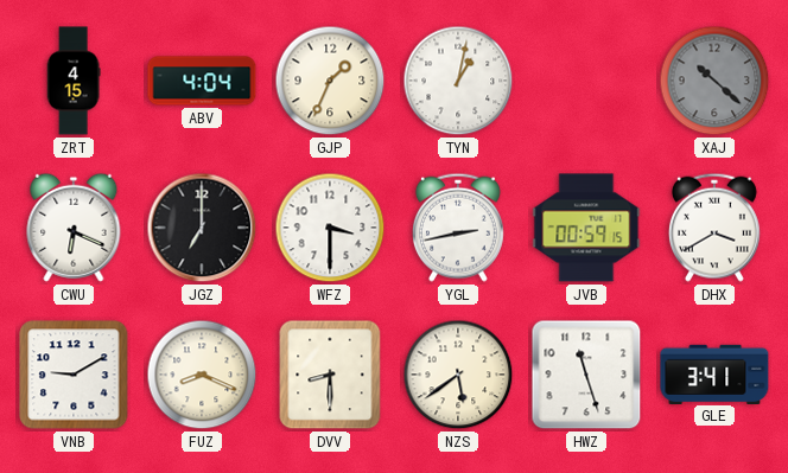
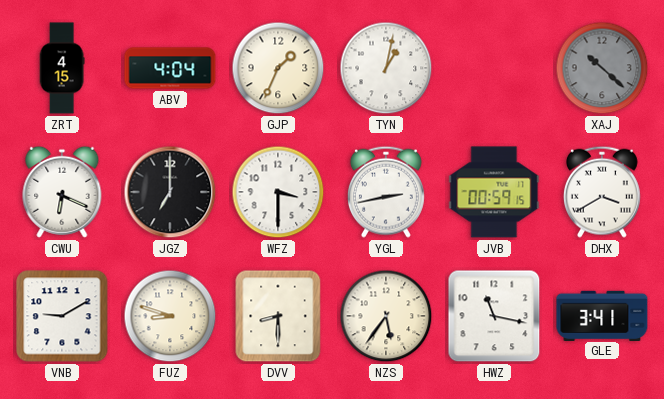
FUZ: 8:19 -> 8:48 (170, 316)
NZS: 5:39 -> 5:36 (386, 316)
HWZ: 11:27 -> 11:17 (494, 316)
